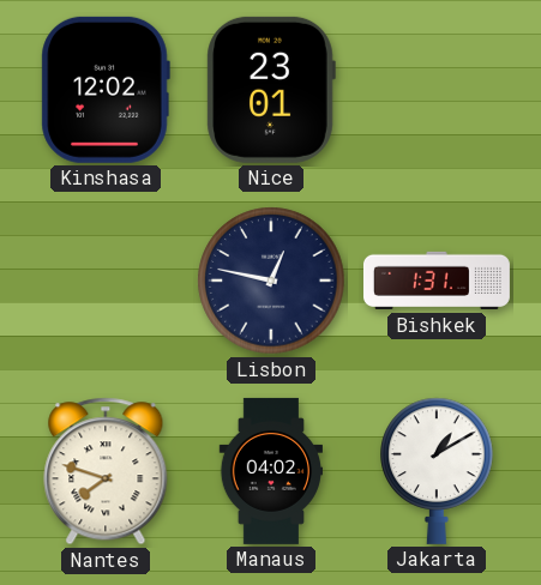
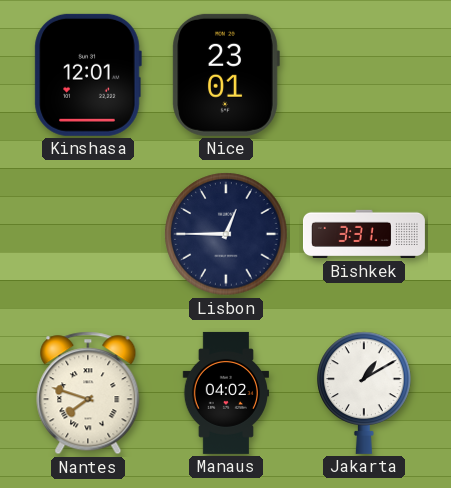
Kinshasa: 12:02 -> 12:01 (88, 75)
Lisbon: 12:47 -> 12:45 (226, 234)
Bishkek: 1:31 -> 3:31 (364, 234)
